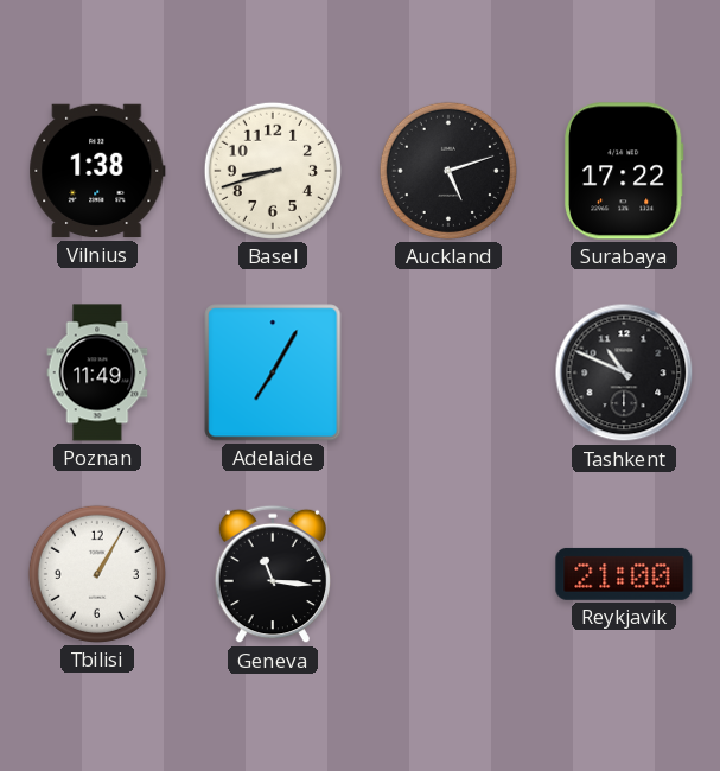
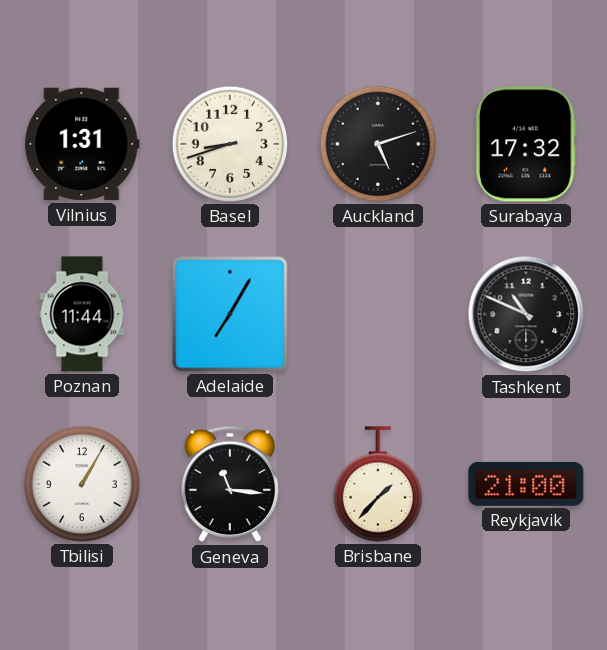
Vilnius: 1:38 -> 1:31 (82, 144)
Surabaya: 17:22 -> 17:32 (526, 144)
Poznan: 11:49 -> 11:44 (82, 314)
Brisbane: none -> 1:37 (378, 484)
